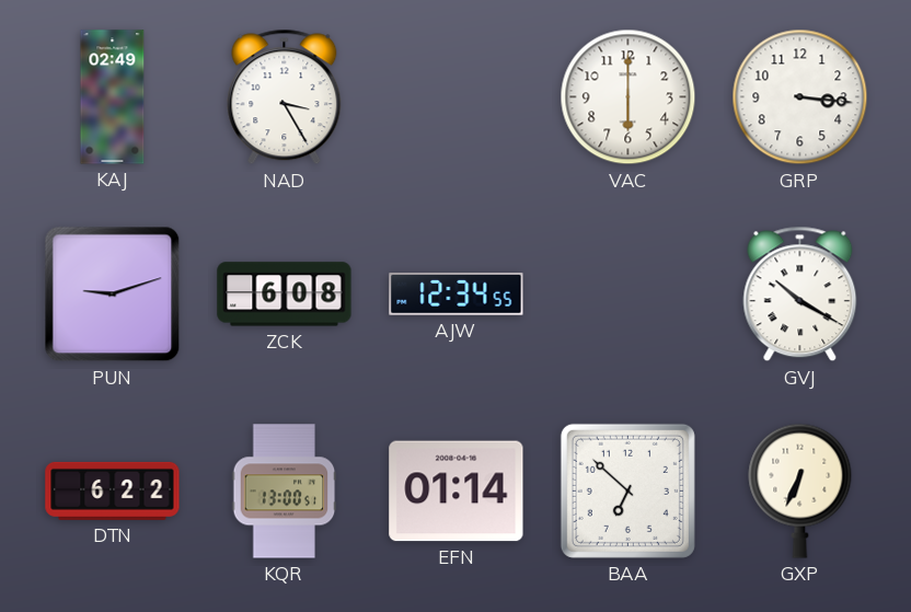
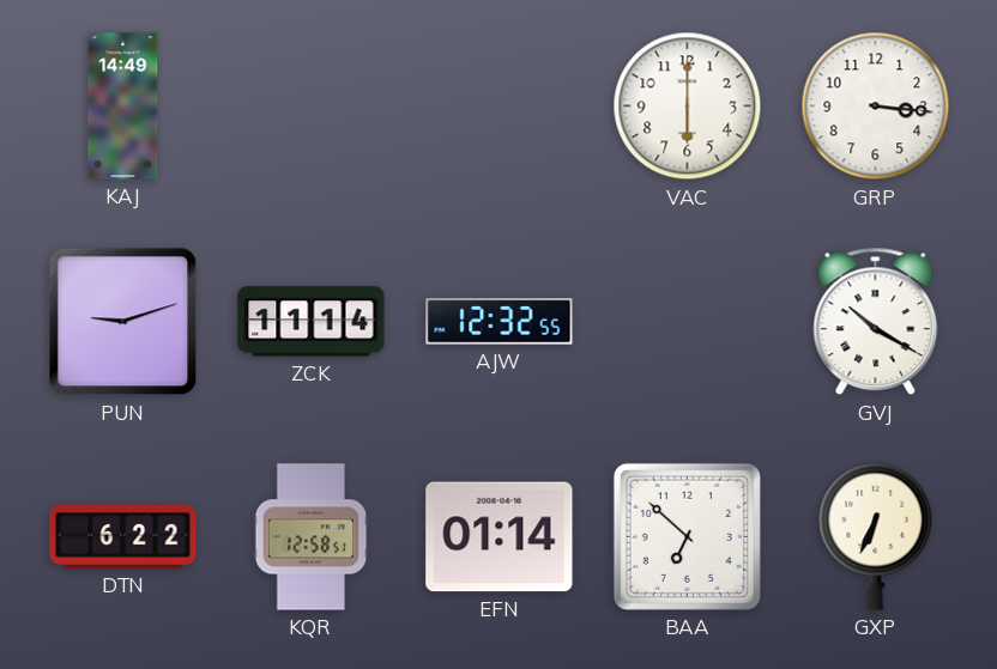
KAJ: 02:49 -> 14:49 (123, 107)
NAD: 3:25 -> none (285, 97)
ZCK: 6:08 -> 11:14 (312, 322)
AJW: 12:34 -> 12:32 (500, 322)
KQR: 13:00 -> 12:58 (312, 537)
